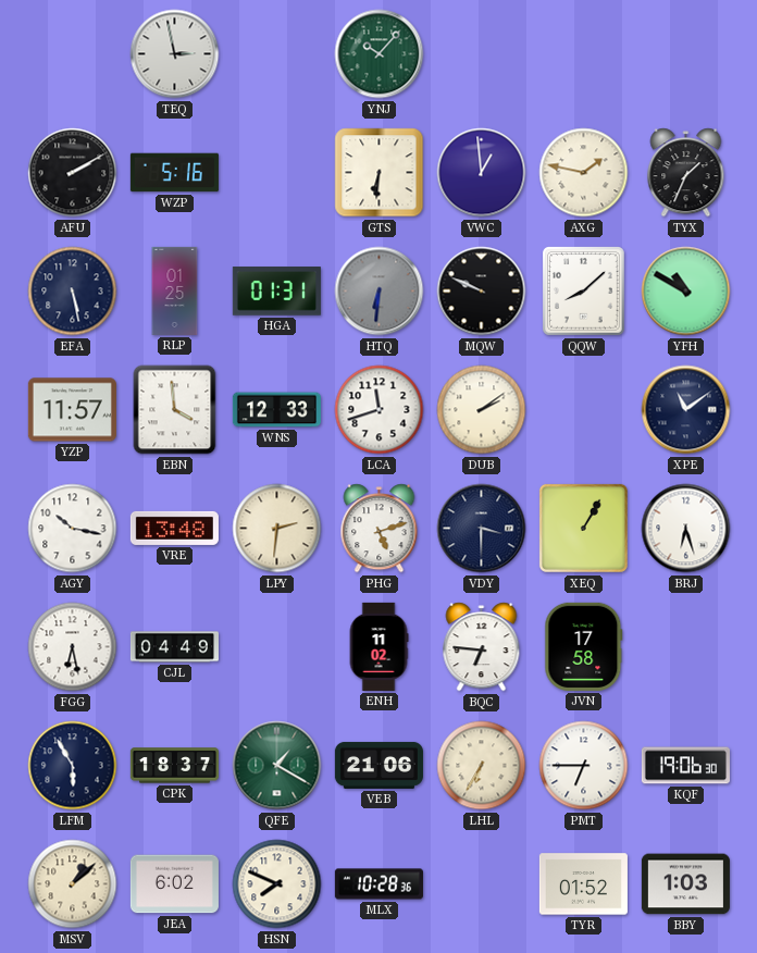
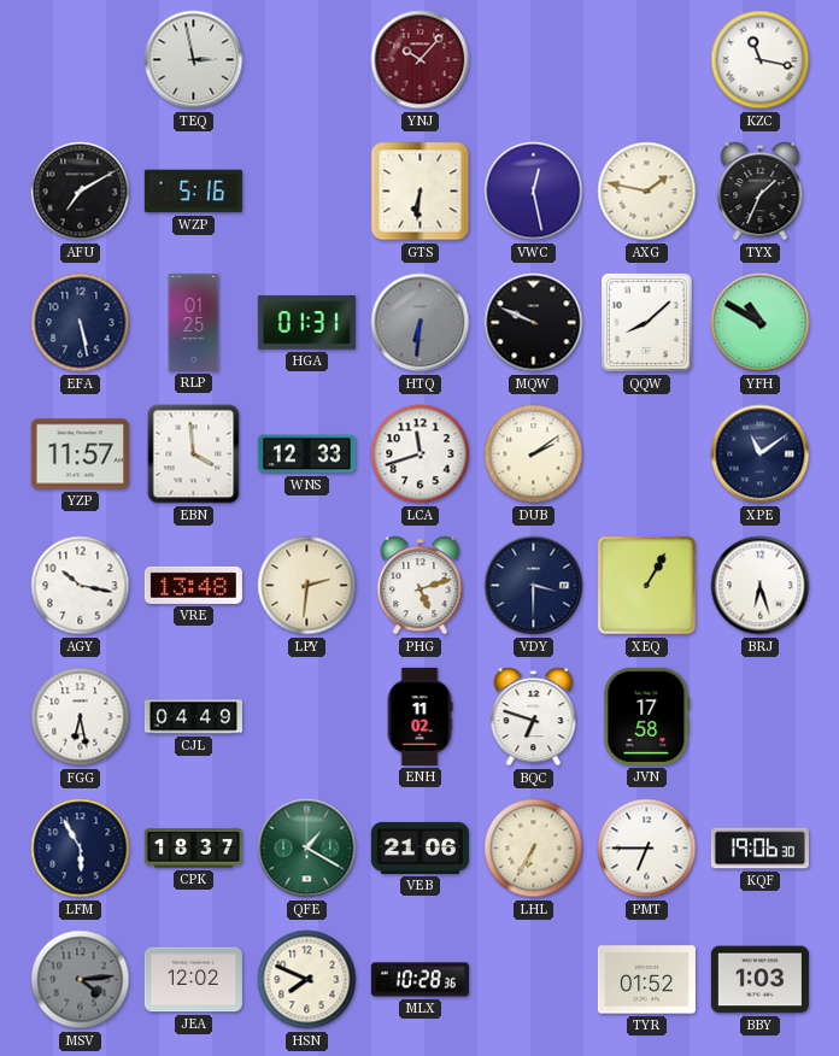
YNJ dial: green -> burgundy (421, 60)
KZC: none -> 11:17 (761, 60)
AFU: 2:10 -> 7:10 (81, 192)
VWC: 12:59 -> 12:28 (534, 192)
BQC: 6:46 -> 6:48 (534, 717)
MSV: 1:08 -> 4:14 (81, 980)
MSV dial: cream -> grey (81, 980)
JEA: 6:02 -> 12:02 (193, 980)
